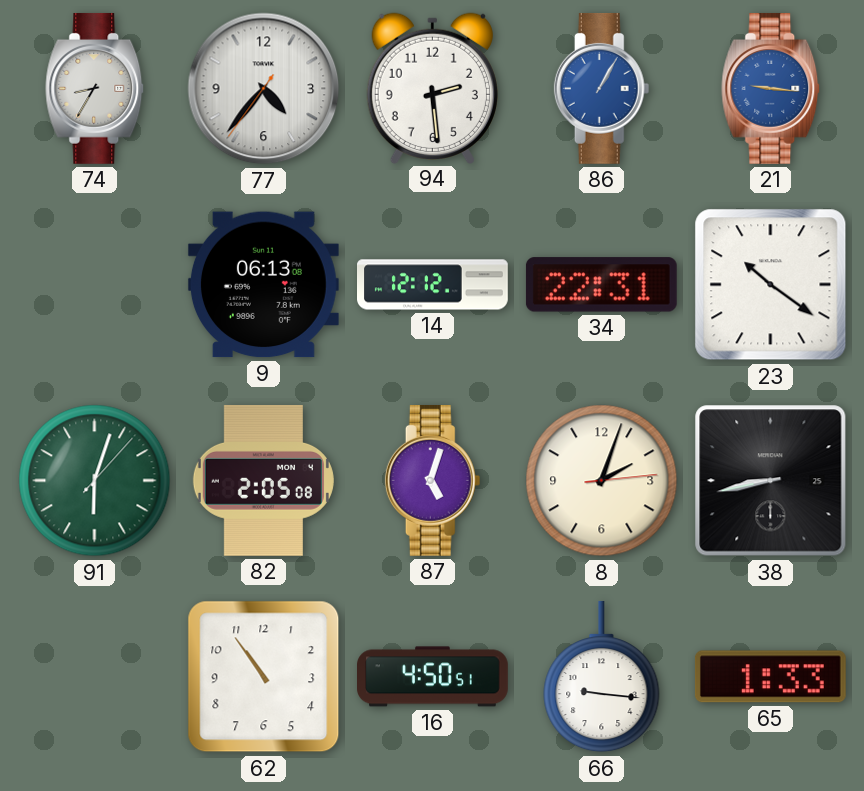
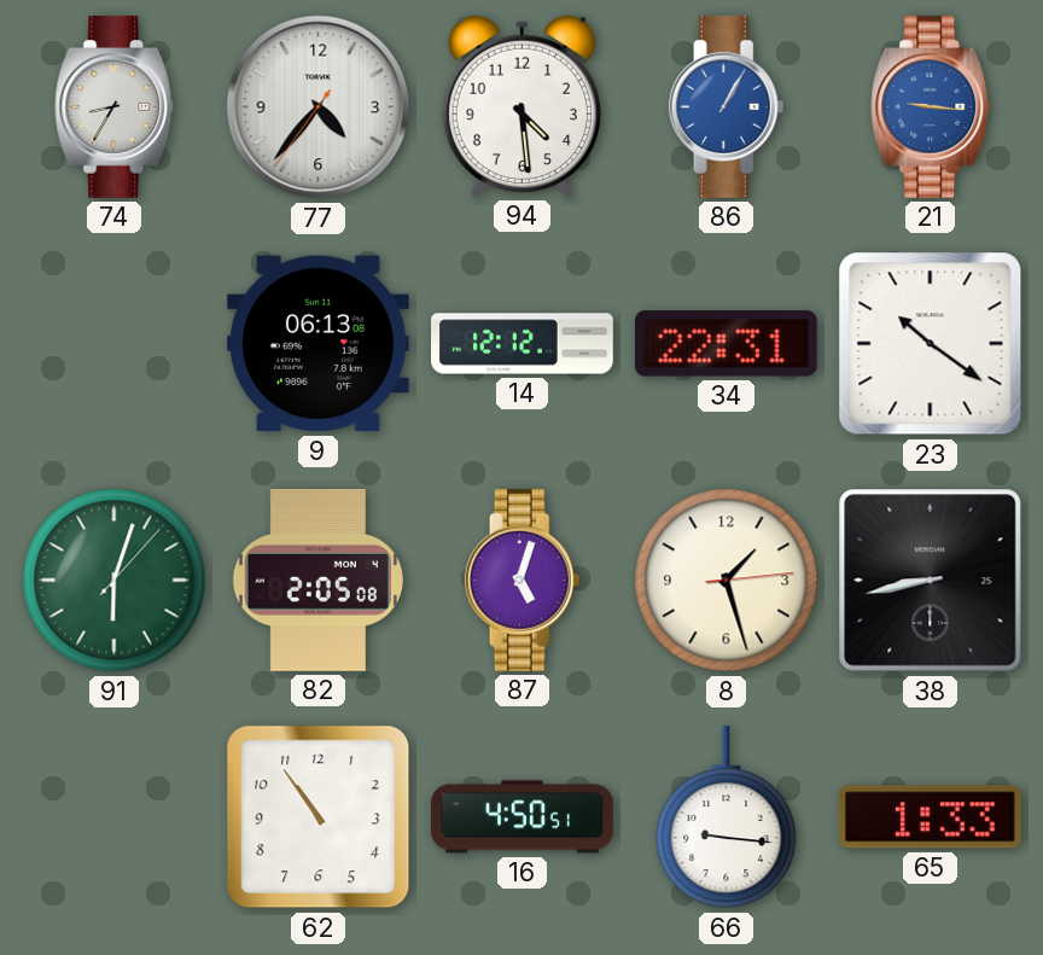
94: 2:29 -> 4:29 (521, 106)
8: 2:03 -> 1:27 (727, 581)
